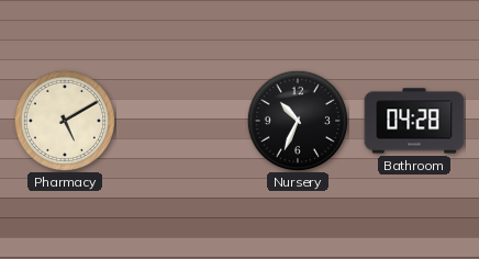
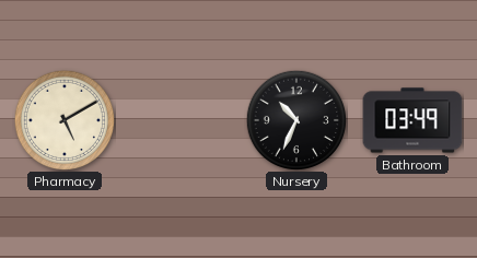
Bathroom: 04:28 -> 03:49 (412, 120)
